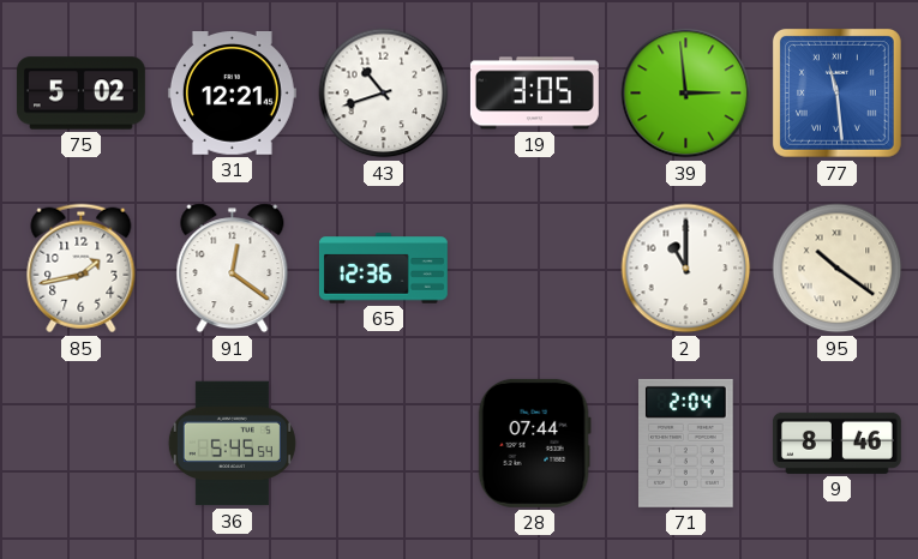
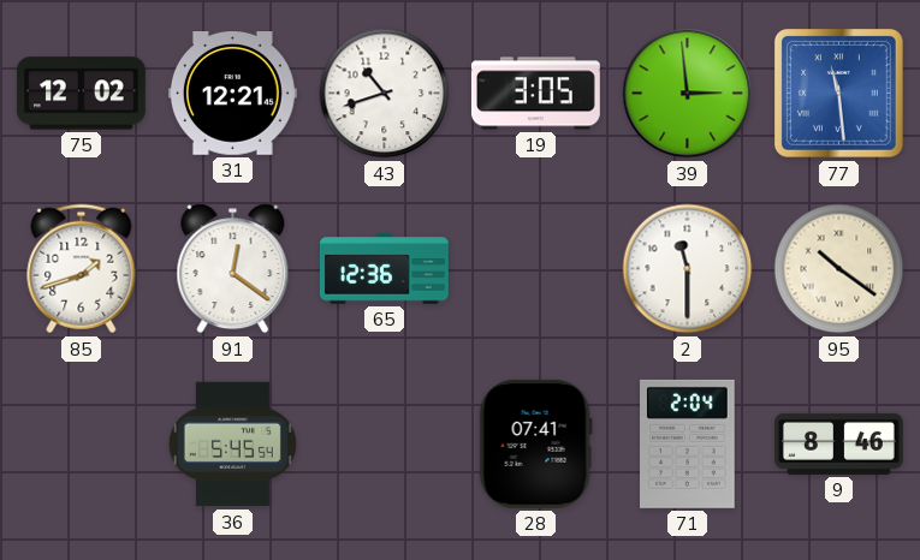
75: 5:02 -> 12:02 (81, 94)
85: 1:43 -> 1:42 (82, 269)
2: 11:00 -> 11:30 (688, 269)
28: 07:44 -> 07:41 (535, 443)
